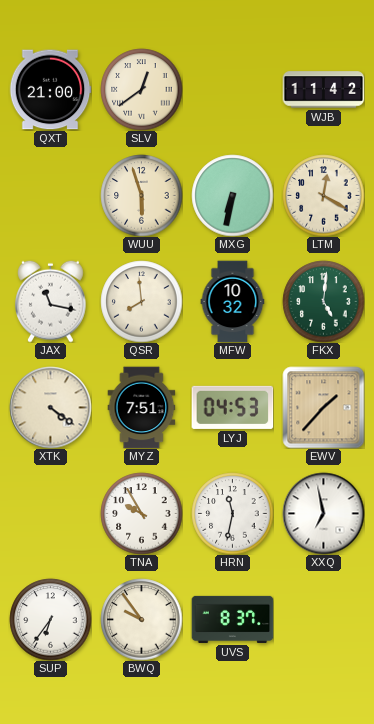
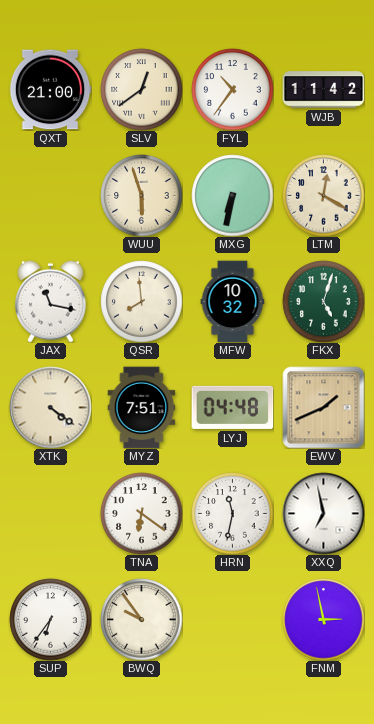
FYL: none -> 10:36 (232, 89)
FKX: 5:01 -> 5:03 (323, 301)
LYJ: 04:53 -> 04:48 (232, 407)
EWV: 1:37 -> 1:41 (323, 407)
TNA: 9:55 -> 6:21 (141, 513)
UVS: 8:37 -> none (232, 619)
FNM: none -> 2:58 (323, 619)
